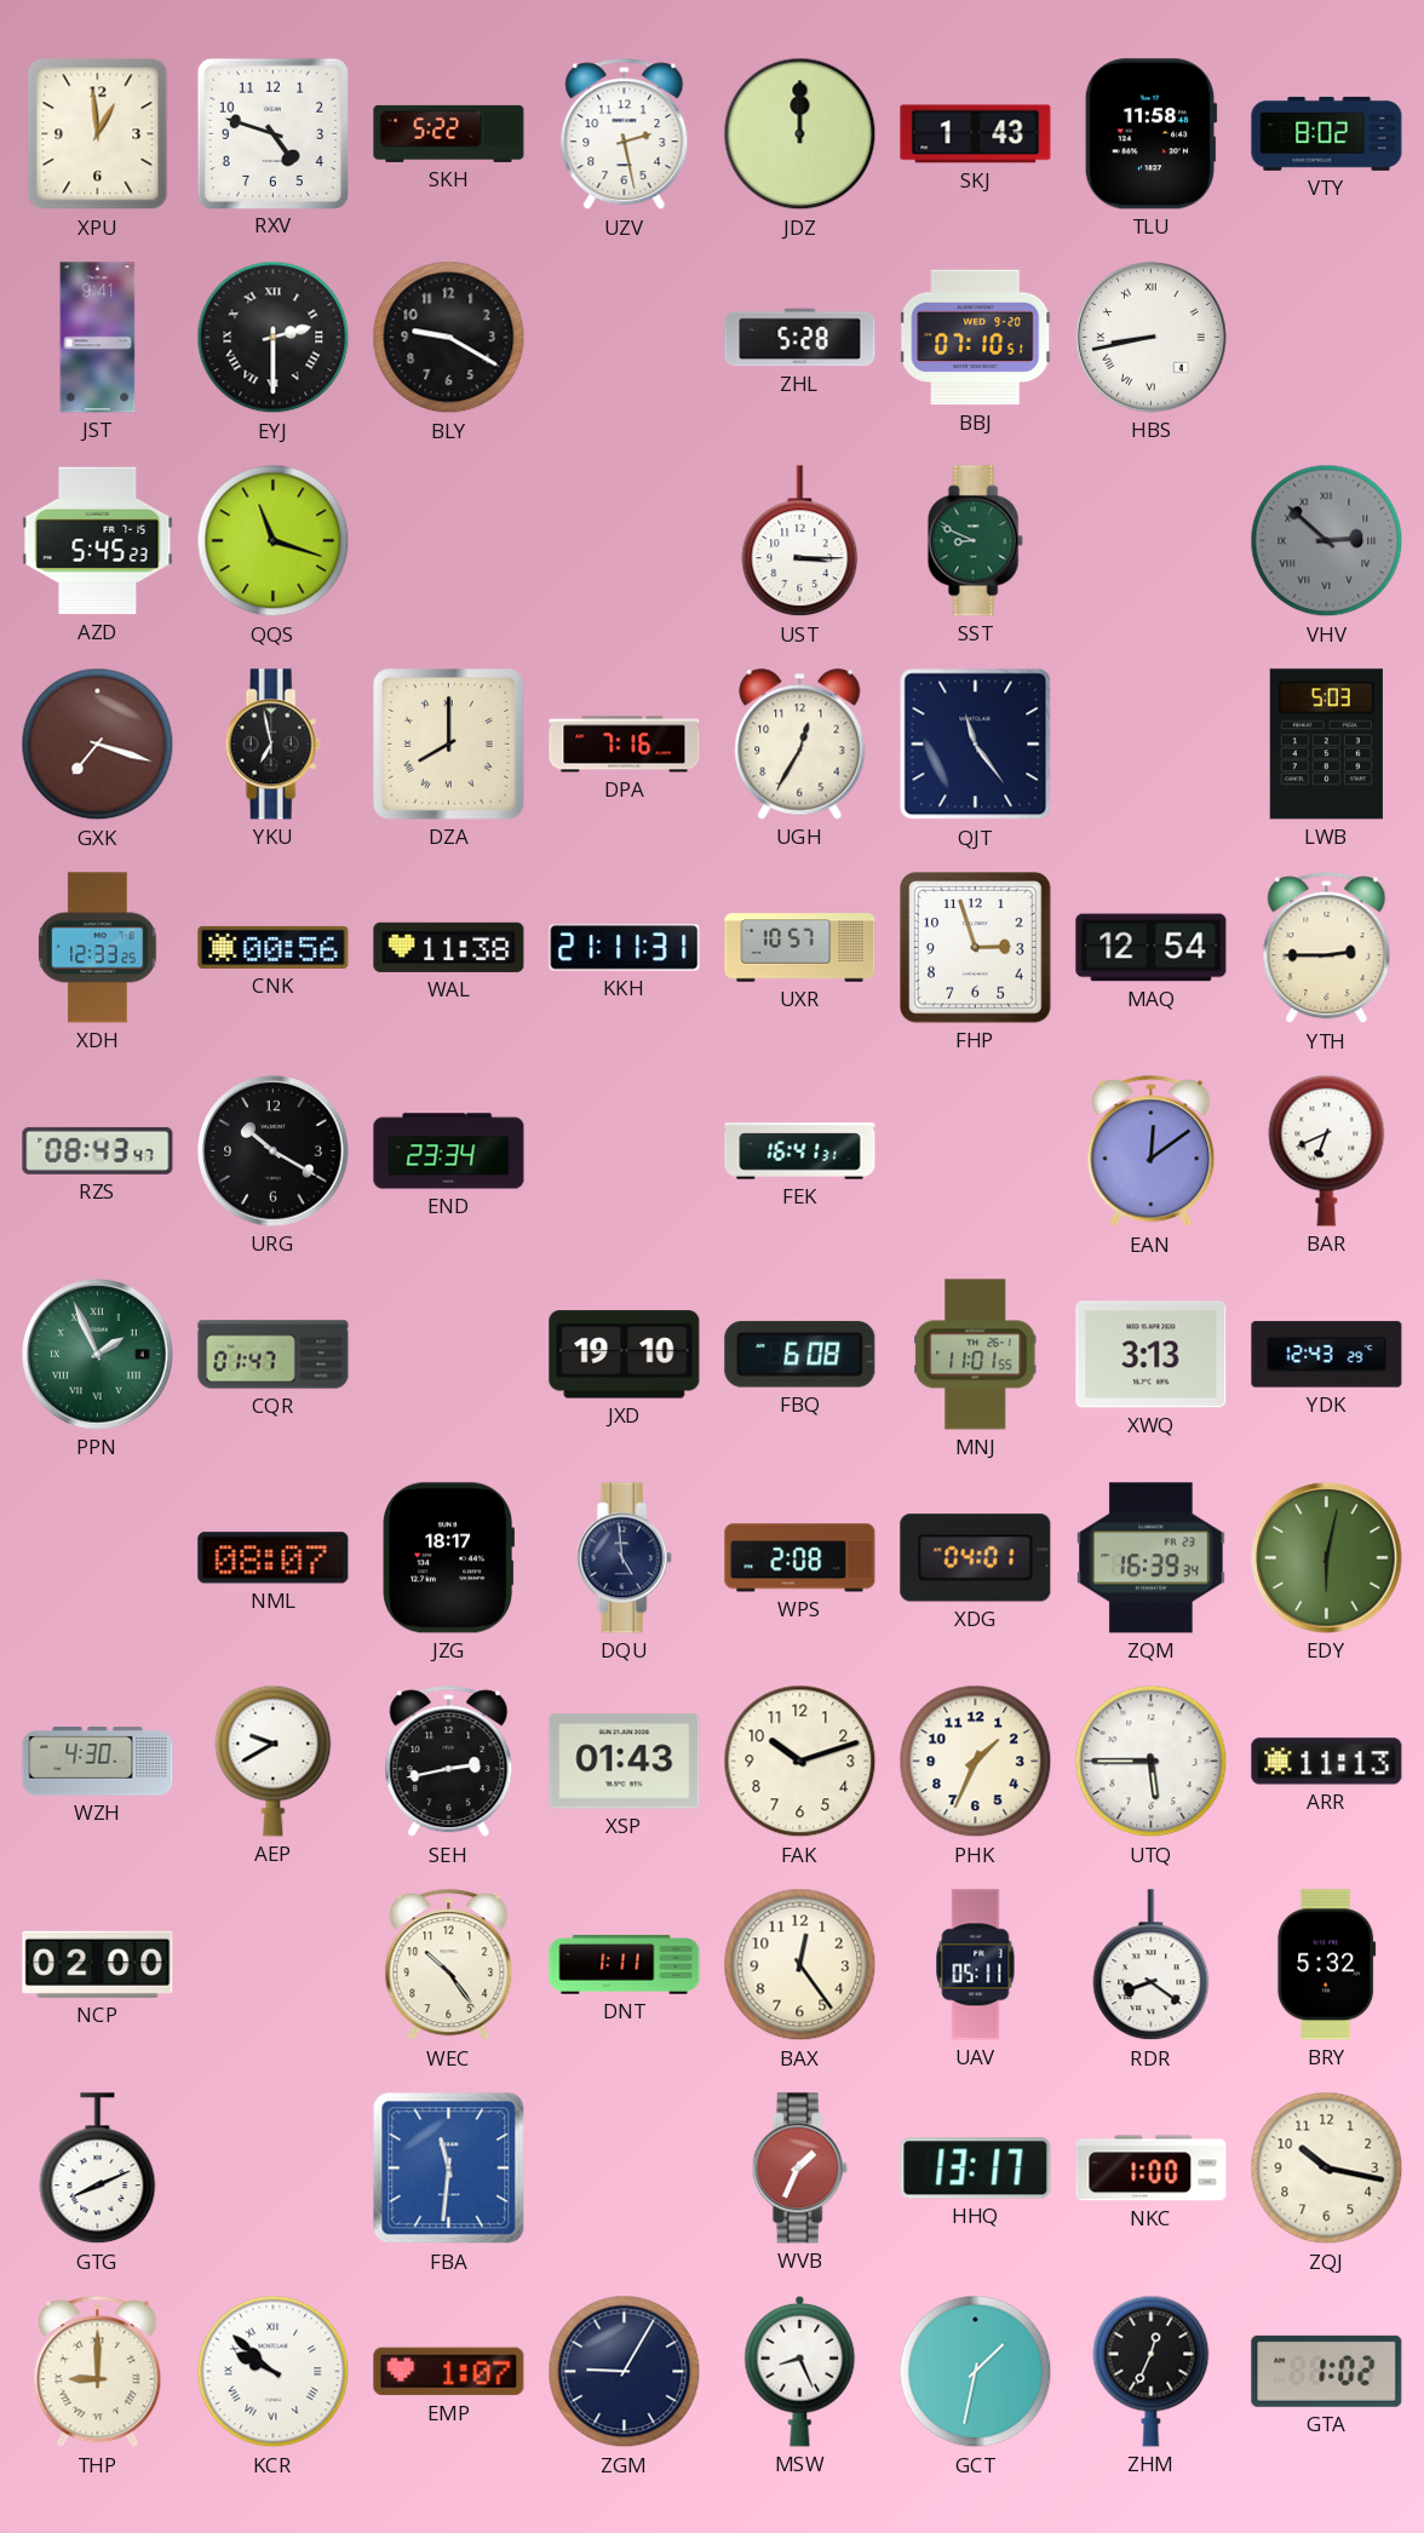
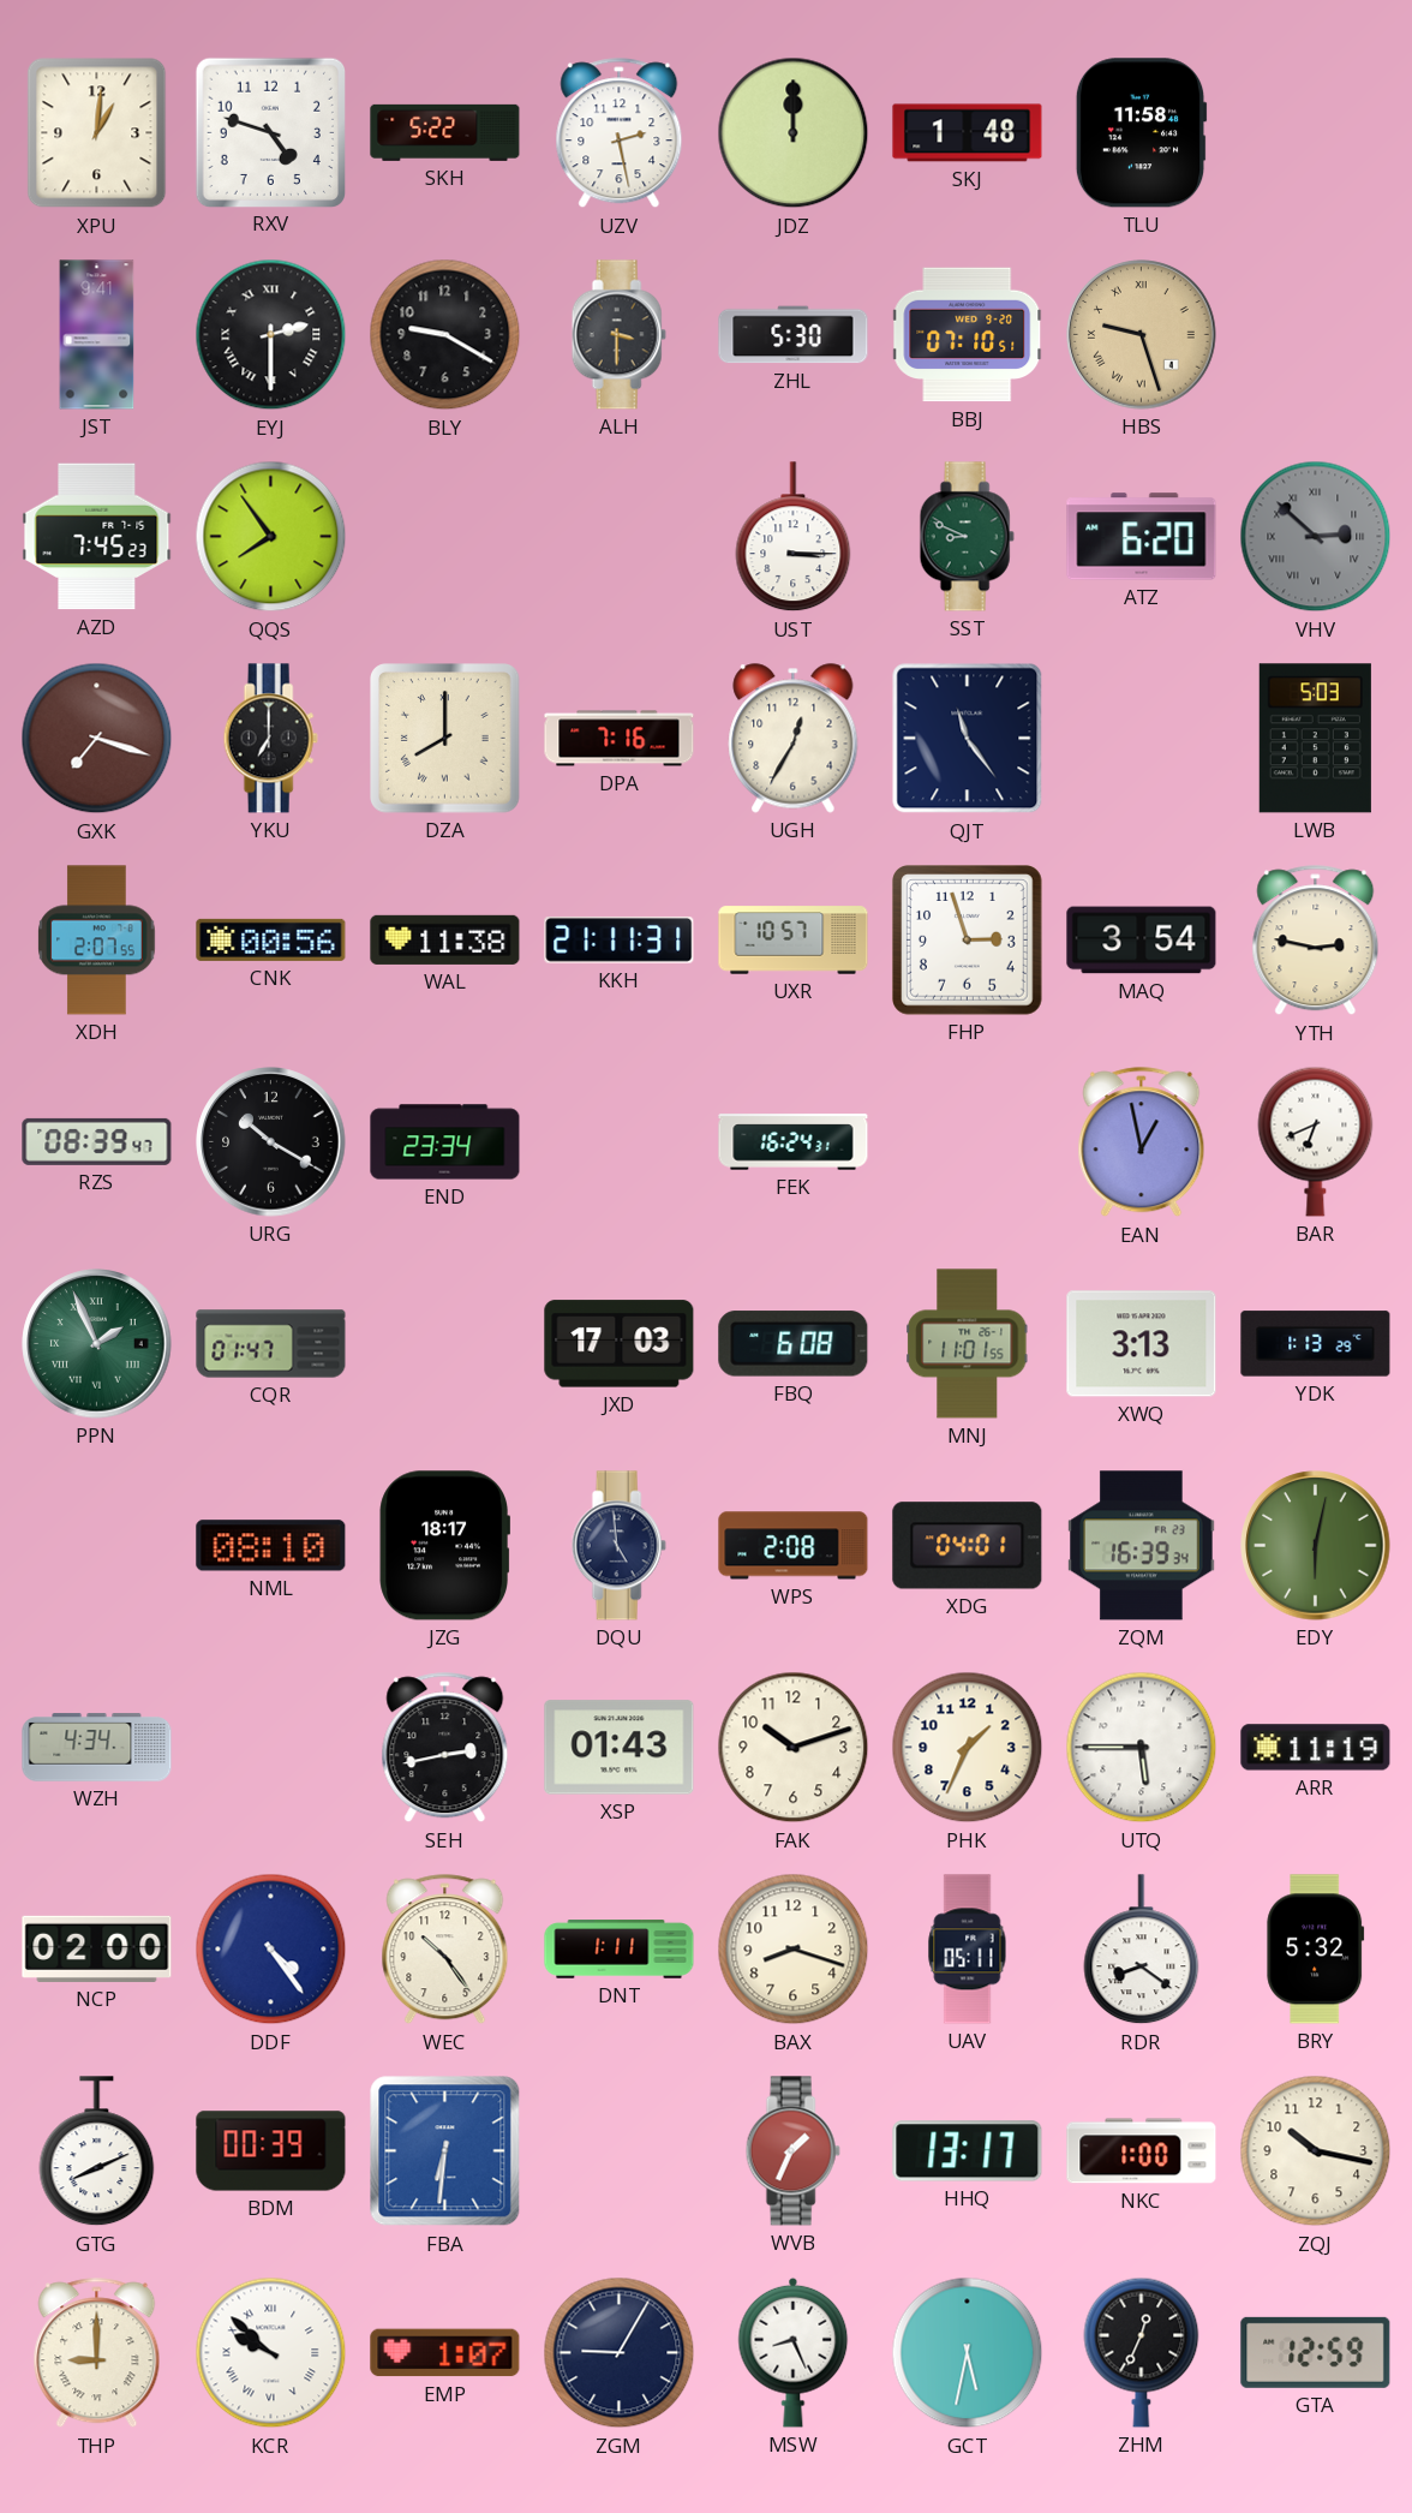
XPU: 12:59 -> 1:01 (97, 133)
SKJ: 1:43 -> 1:48 (968, 133)
VTY: 8:02 -> none (1327, 133)
ALH: none -> 3:30 (618, 335)
ZHL: 5:28 -> 5:30 (794, 335)
HBS: 8:43 -> 9:27 (1142, 335)
HBS dial: white -> champagne (1142, 335)
AZD: 5:45 -> 7:45 (97, 537)
QQS: 11:18 -> 7:54 (271, 537)
ATZ: none -> 6:20 (1142, 537)
YKU: 6:58 -> 7:00 (270, 739)
XDH: 12:33 -> 2:07 (97, 941)
MAQ: 12:54 -> 3:54 (1142, 941)
YTH: 2:45 -> 2:47 (1316, 941)
RZS: 08:43 -> 08:39 (97, 1141)
FEK: 16:41 -> 16:24 (794, 1142)
EAN: 12:09 -> 12:58 (1142, 1142)
JXD: 19:10 -> 17:03 (620, 1344)
YDK: 12:43 -> 1:13 (1316, 1344)
NML: 08:07 -> 08:10 (271, 1546)
WZH: 4:30 -> 4:34 (97, 1748)
AEP: 9:40 -> none (274, 1761)
ARR: 11:13 -> 11:19 (1316, 1748)
DDF: none -> 4:24 (271, 1950)
BAX: 12:24 -> 8:18 (794, 1950)
BDM: none -> 00:39 (271, 2151)
FBA: 11:31 -> 6:31 (445, 2151)
GCT: 1:32 -> 5:32 (968, 2353)
GTA: 1:02 -> 12:59 (1316, 2352)
